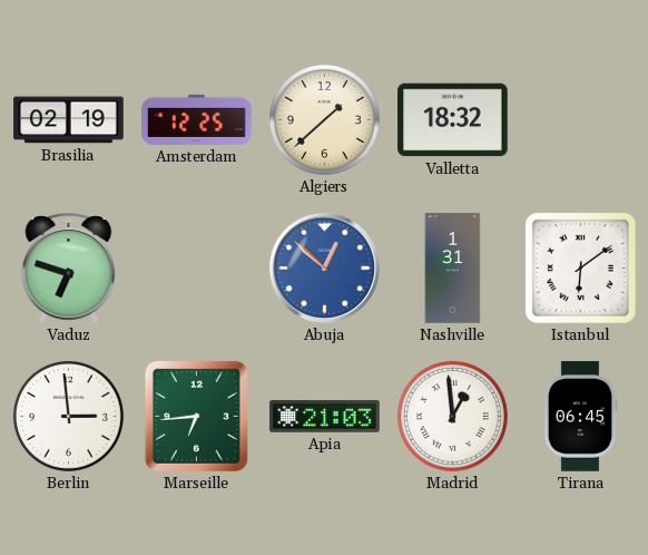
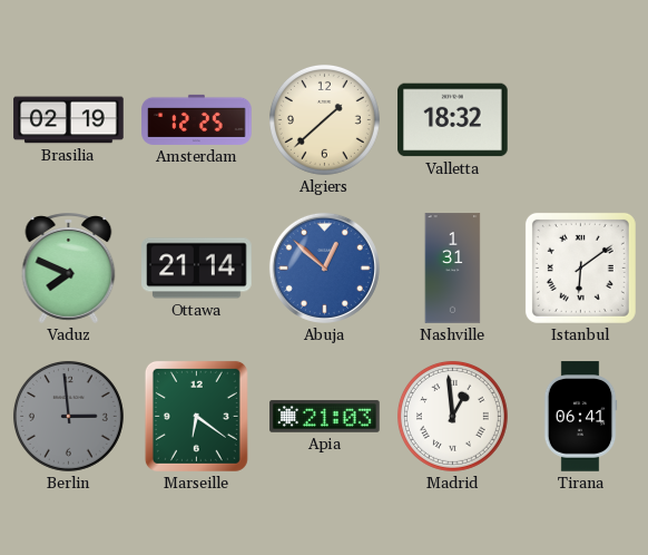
Vaduz: 6:48 -> 7:49 (69, 267)
Ottawa: none -> 21:14 (197, 269)
Berlin dial: white -> grey (68, 416)
Marseille: 6:44 -> 6:21 (196, 416)
Tirana: 06:45 -> 06:41 (580, 417)
